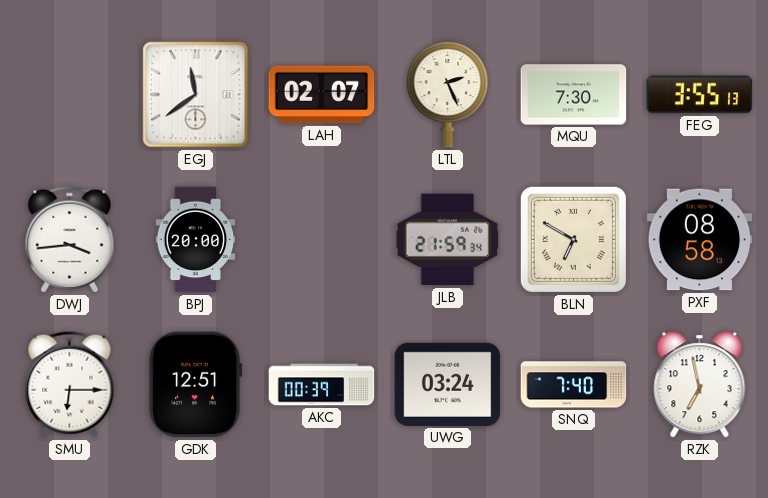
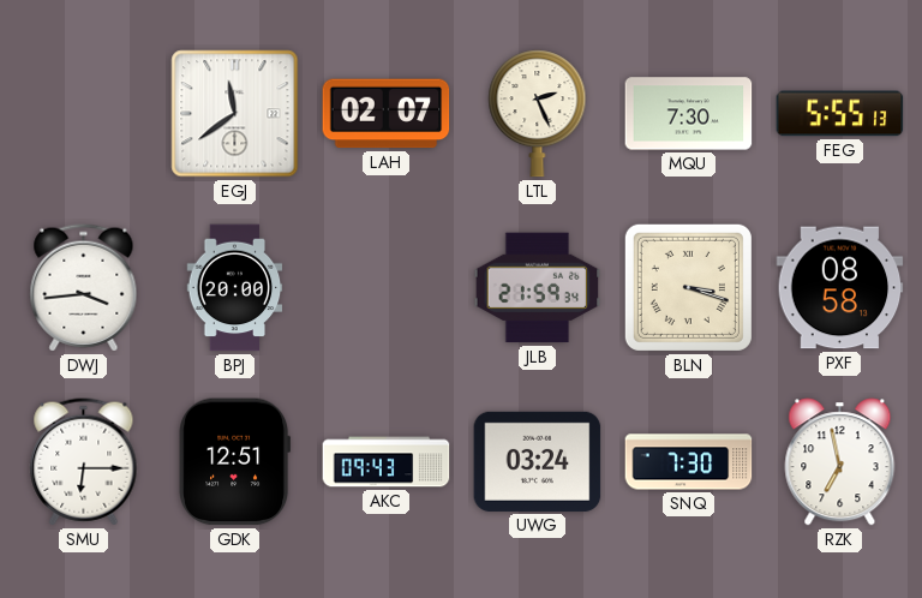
FEG: 3:55 -> 5:55 (840, 114)
BLN: 6:50 -> 3:18 (688, 287)
AKC: 00:39 -> 09:43 (387, 462)
SNQ: 7:40 -> 7:30 (689, 462)
